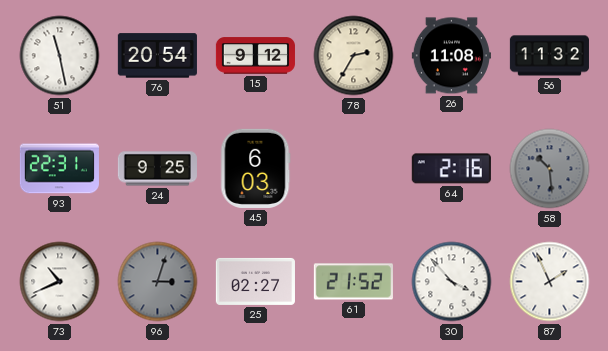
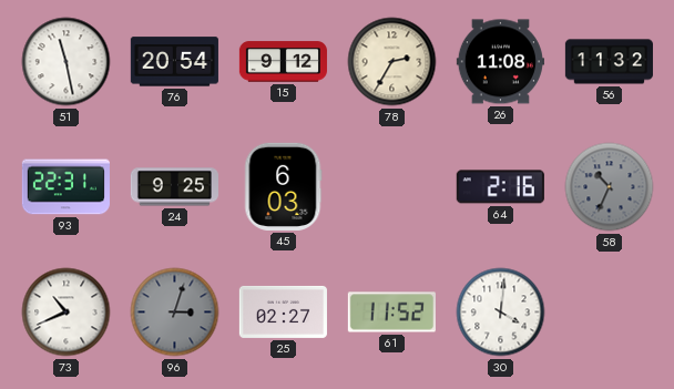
58: 10:29 -> 10:34 (610, 187)
61: 21:52 -> 11:52 (391, 313)
30: 3:53 -> 4:01 (501, 313)
87: 1:56 -> none (550, 282)
